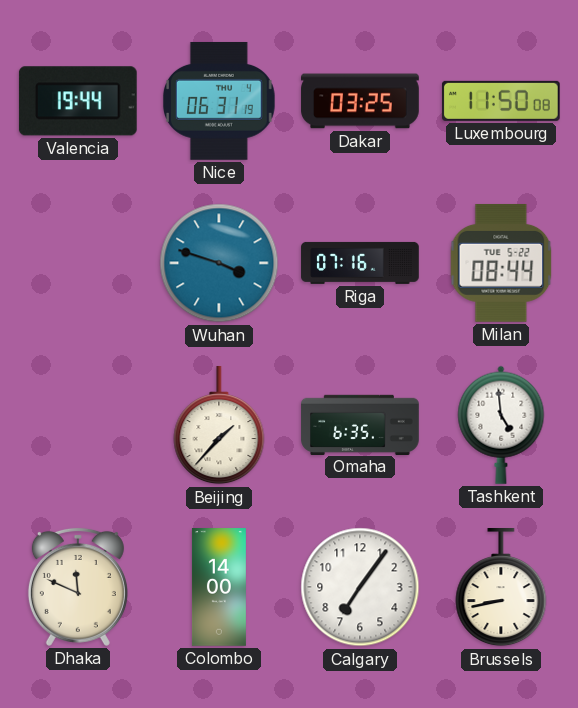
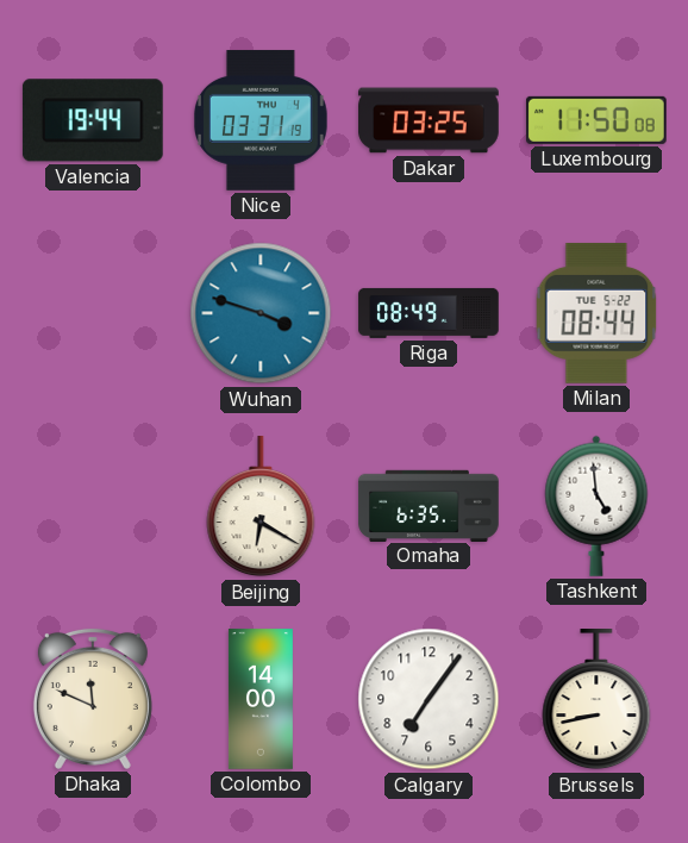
Nice: 06:31 -> 03:31 (261, 120)
Riga: 07:16 -> 08:49 (429, 313)
Beijing: 1:37 -> 6:20 (261, 507)
